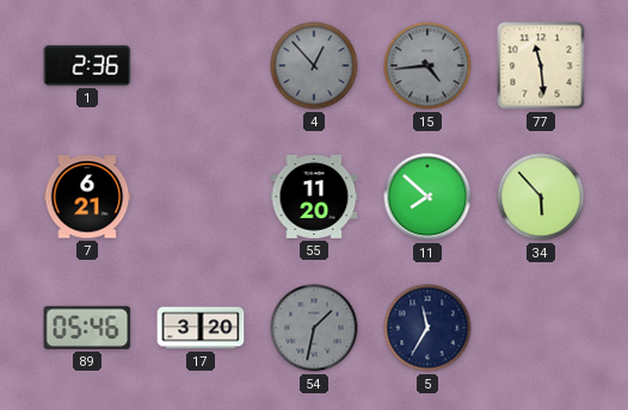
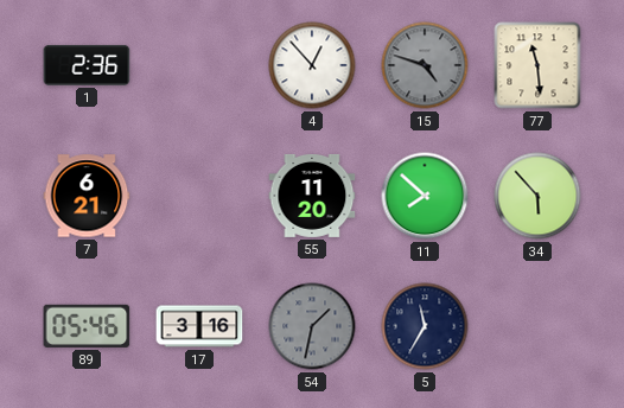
4 dial: grey -> white (312, 65)
15: 4:44 -> 4:48 (425, 65)
17: 3:20 -> 3:16 (199, 326)
